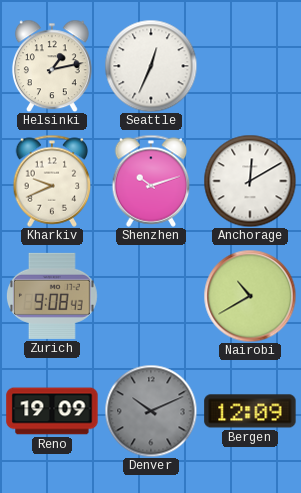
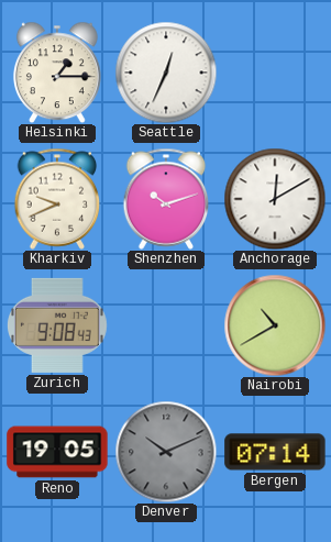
Helsinki: 1:13 -> 1:15 (57, 73)
Reno: 19:09 -> 19:05 (57, 452)
Bergen: 12:09 -> 07:14 (275, 452)
